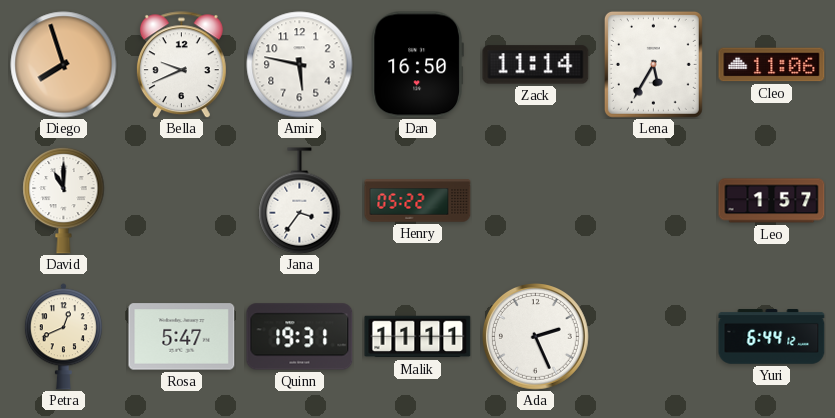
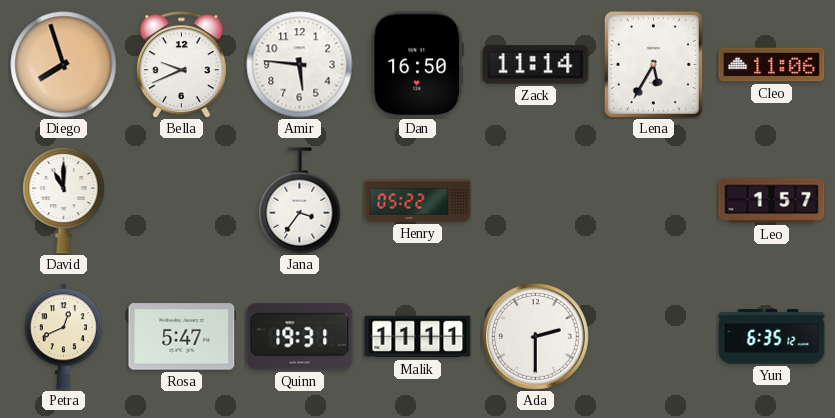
Amir: 5:47 -> 5:46 (300, 65)
Ada: 2:26 -> 2:30 (536, 337)
Yuri: 6:44 -> 6:35 (772, 337)
